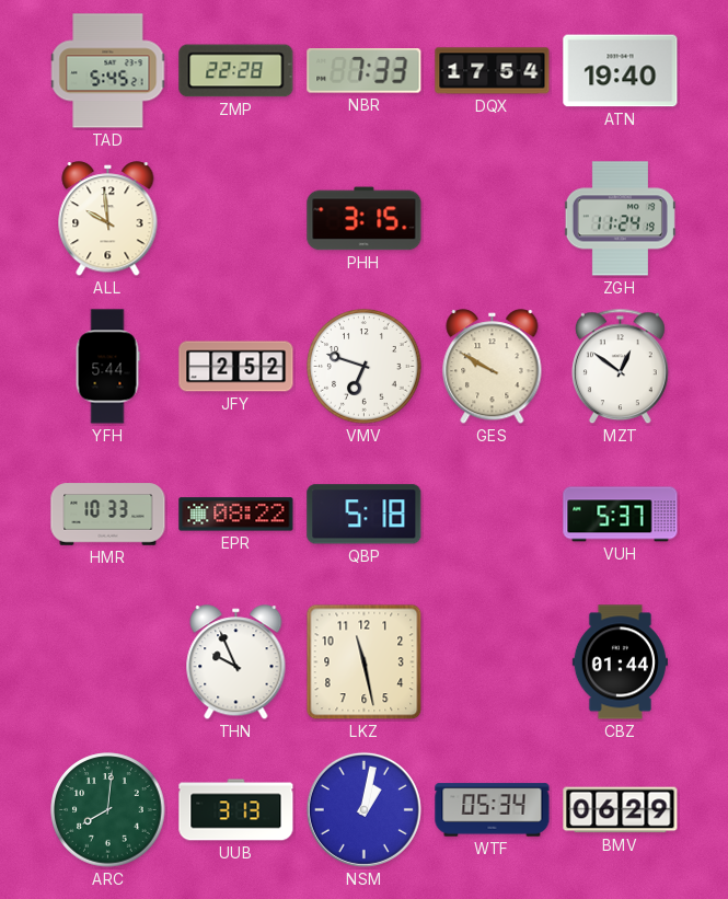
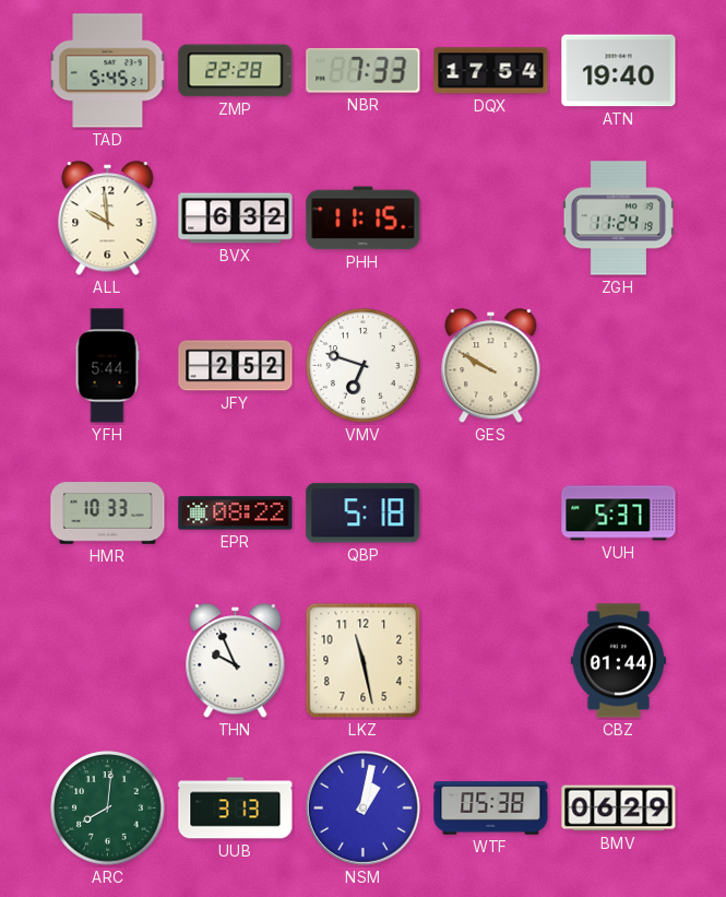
BVX: none -> 6:32 (236, 219)
PHH: 3:15 -> 11:15 (364, 219)
MZT: 12:51 -> none (620, 367)
WTF: 05:34 -> 05:38 (491, 809)
